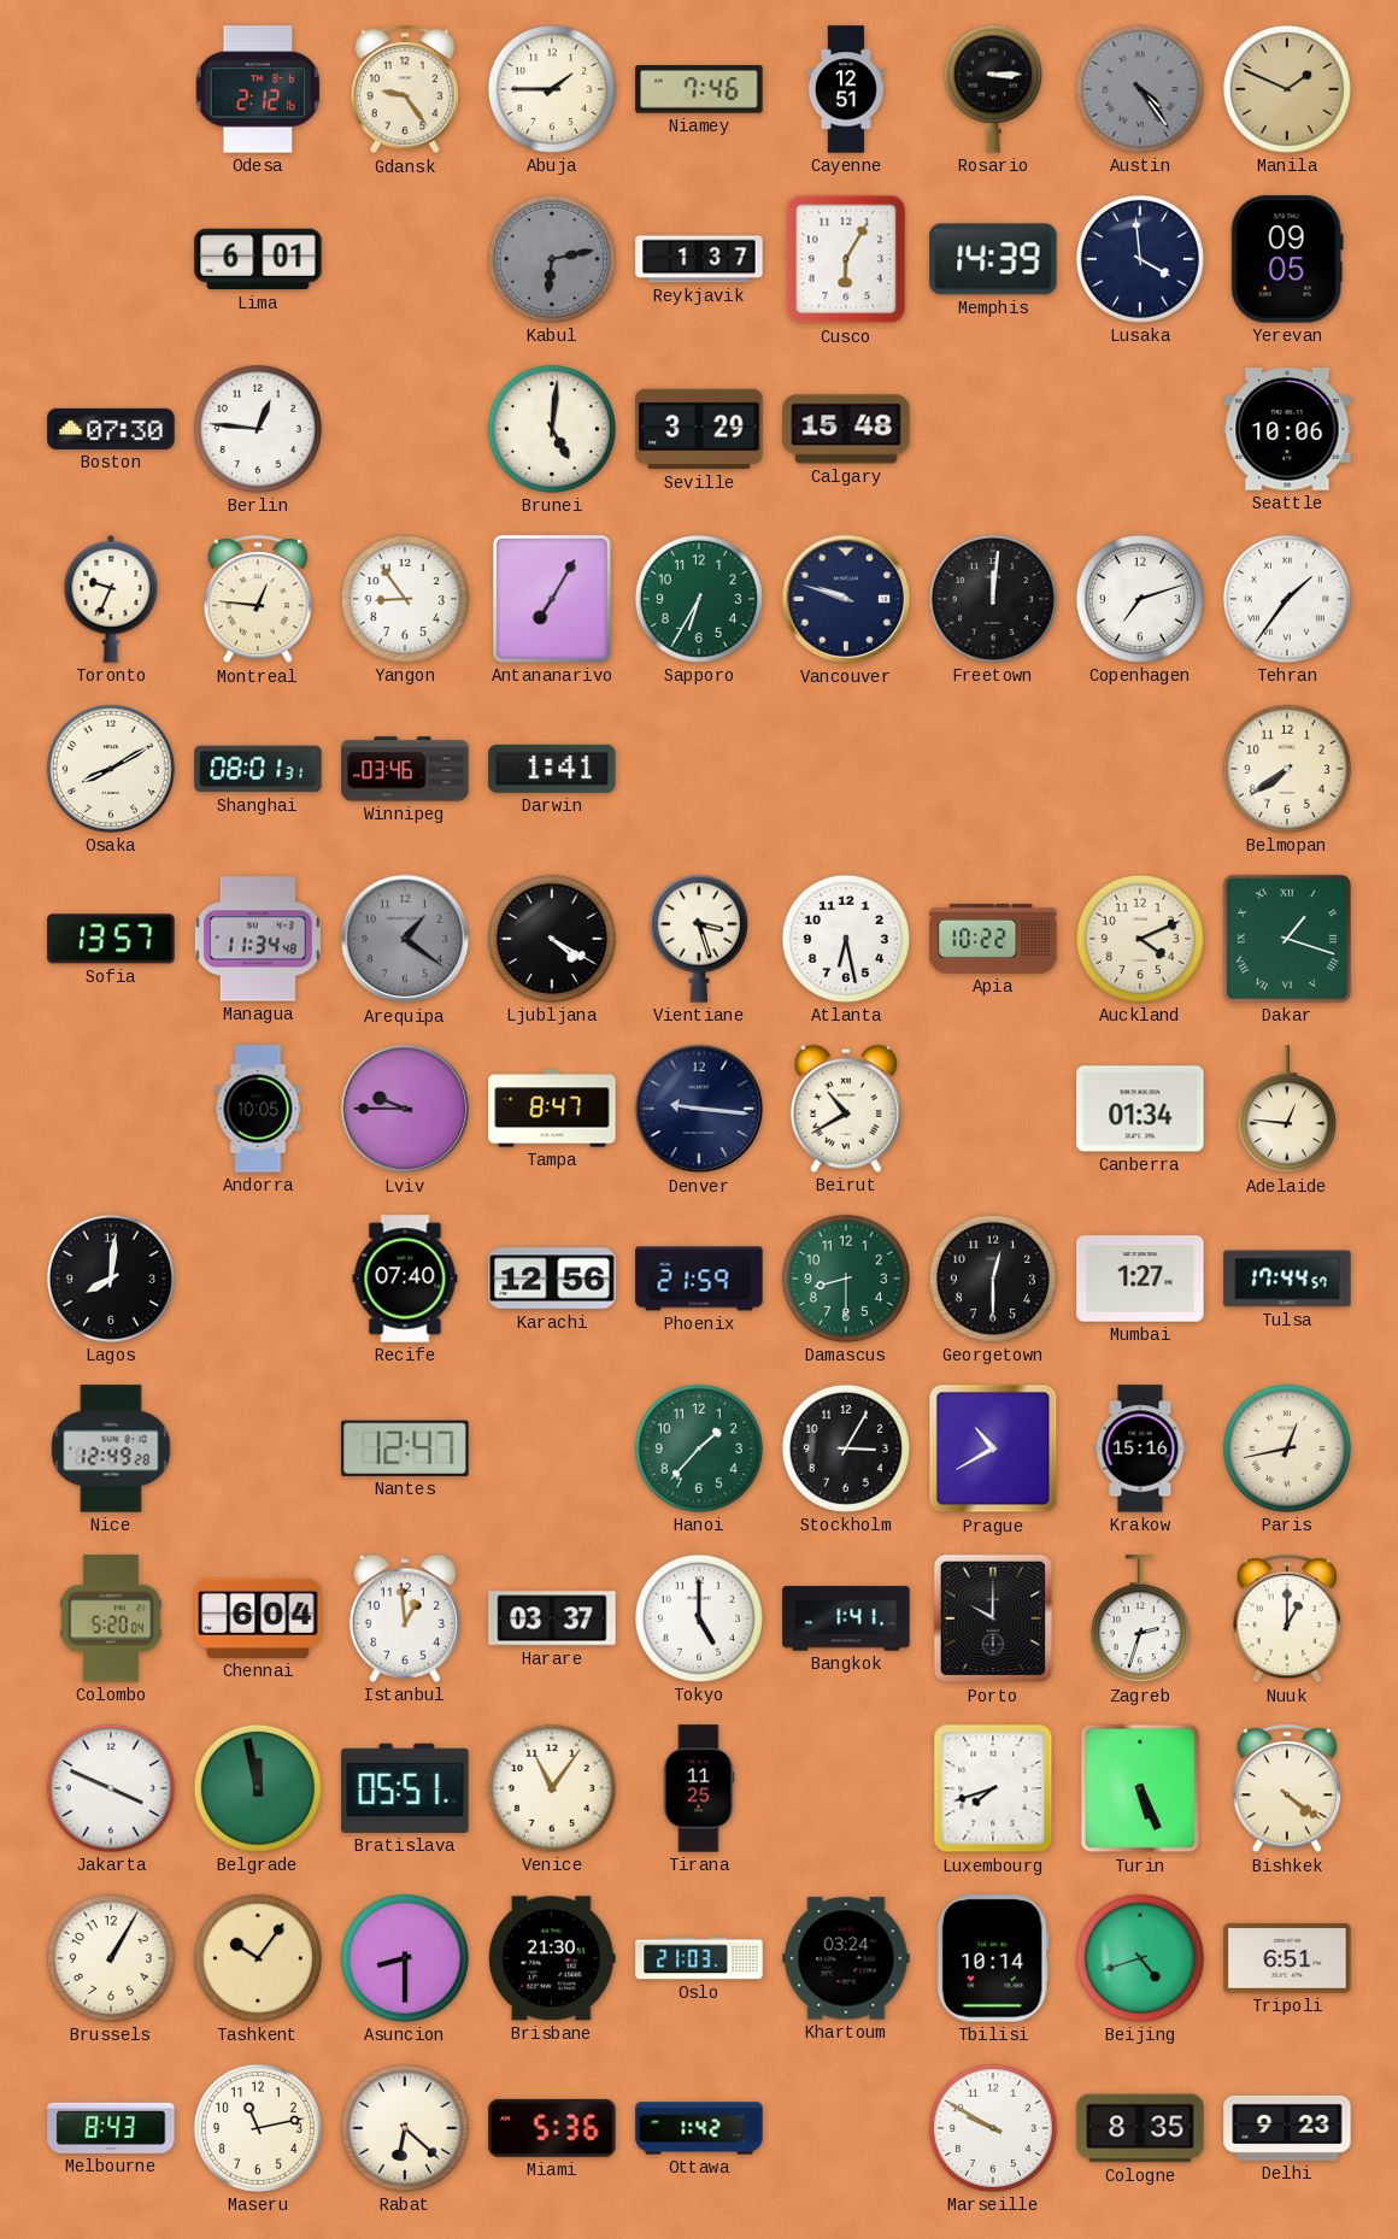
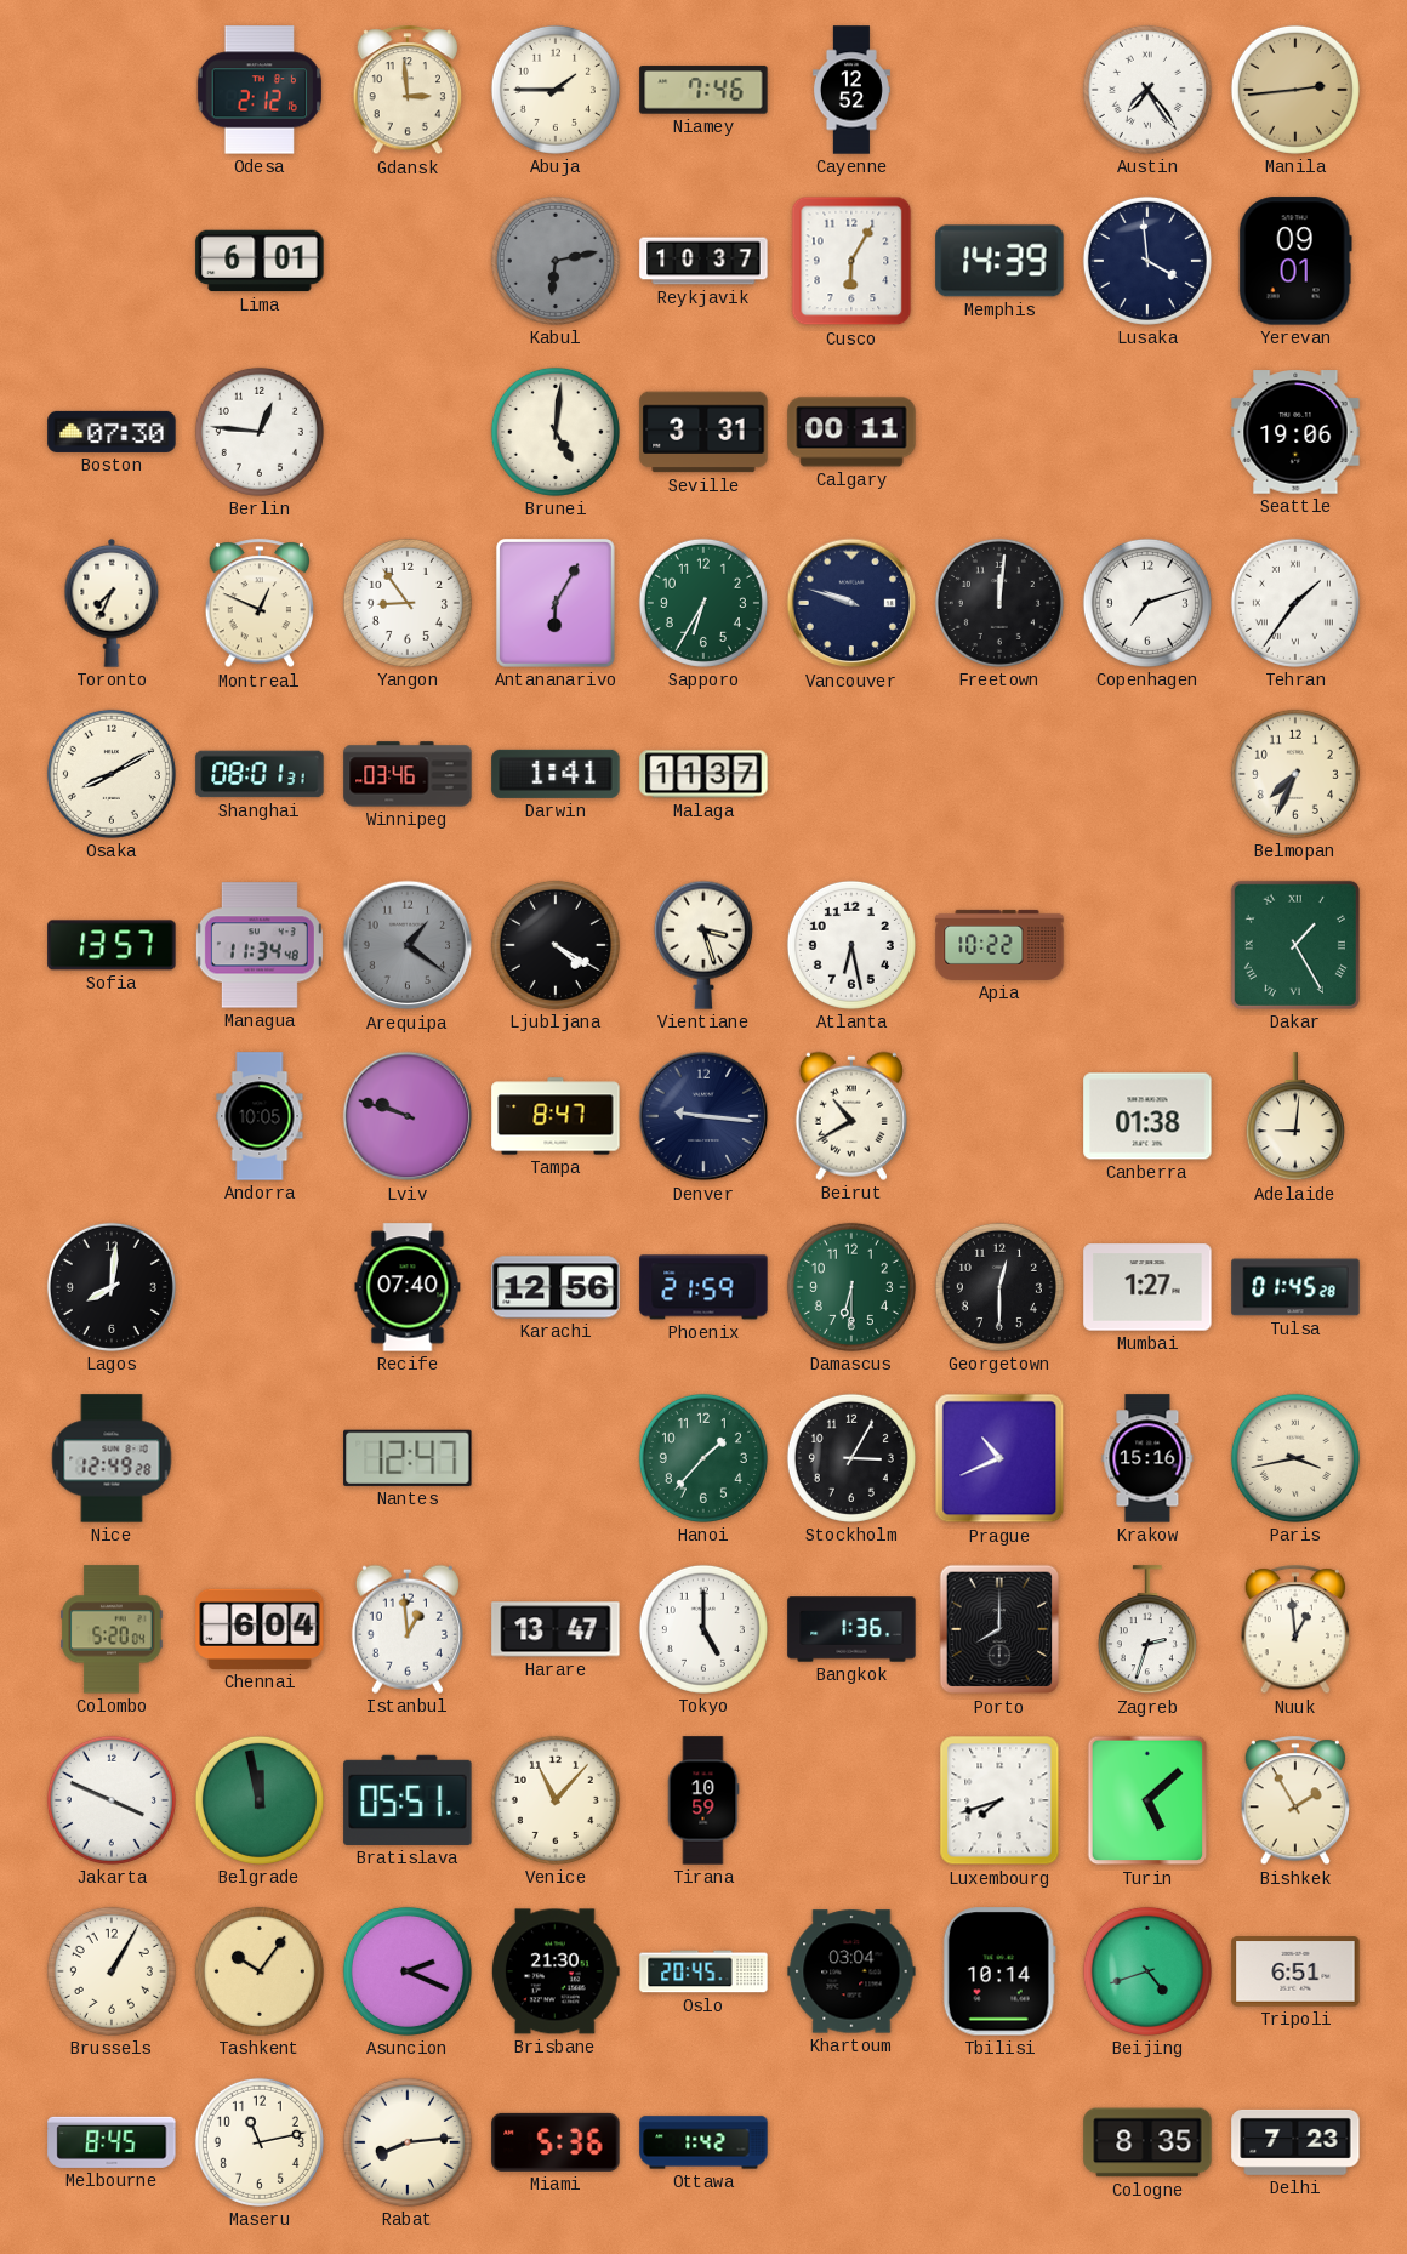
Gdansk: 9:24 -> 2:59 (406, 91)
Cayenne: 12:51 -> 12:52 (851, 90)
Rosario: 3:15 -> none (993, 89)
Austin: 4:24 -> 7:24 (1147, 90)
Austin dial: grey -> white (1147, 90)
Manila: 1:49 -> 2:44 (1295, 90)
Reykjavik: 1:37 -> 10:37 (703, 261)
Yerevan: 09:05 -> 09:01 (1295, 261)
Seville: 3:29 -> 3:31 (703, 432)
Calgary: 15:48 -> 00:11 (851, 432)
Seattle: 10:06 -> 19:06 (1295, 432)
Toronto: 9:34 -> 7:34 (112, 603)
Montreal: 12:46 -> 12:49 (258, 604)
Antananarivo: 7:05 -> 6:05 (556, 604)
Malaga: none -> 11:37 (703, 774)
Belmopan: 7:39 -> 7:34 (1295, 774)
Auckland: 4:11 -> none (1140, 939)
Dakar: 1:18 -> 1:25 (1295, 945)
Lviv: 9:45 -> 9:48 (408, 1116)
Canberra: 01:34 -> 01:38 (1147, 1116)
Adelaide: 12:46 -> 9:01 (1295, 1117)
Damascus: 8:30 -> 6:30 (851, 1287)
Tulsa: 17:44 -> 01:45 (1295, 1287)
Prague: 10:40 -> 10:41 (999, 1458)
Paris: 12:43 -> 3:43 (1295, 1458)
Harare: 03:37 -> 13:47 (556, 1629)
Bangkok: 1:41 -> 1:36 (851, 1629)
Porto: 10:00 -> 8:00 (999, 1629)
Nuuk: 1:00 -> 12:59 (1294, 1630)
Venice: 11:06 -> 11:07 (556, 1800)
Tirana: 11:25 -> 10:59 (703, 1800)
Turin: 5:26 -> 5:08 (1147, 1800)
Bishkek: 4:21 -> 1:55 (1294, 1802)
Asuncion: 8:30 -> 2:19 (408, 1971)
Oslo: 21:03 -> 20:45 (703, 1971)
Khartoum: 03:24 -> 03:04 (851, 1971)
Melbourne: 8:43 -> 8:45 (112, 2142)
Rabat: 6:22 -> 8:14 (408, 2142)
Marseille: 9:50 -> none (993, 2128)
Delhi: 9:23 -> 7:23 (1295, 2142)
